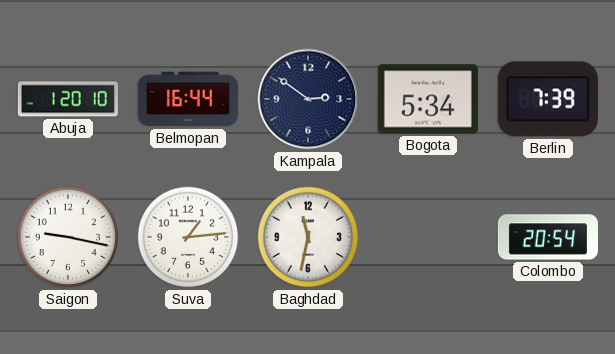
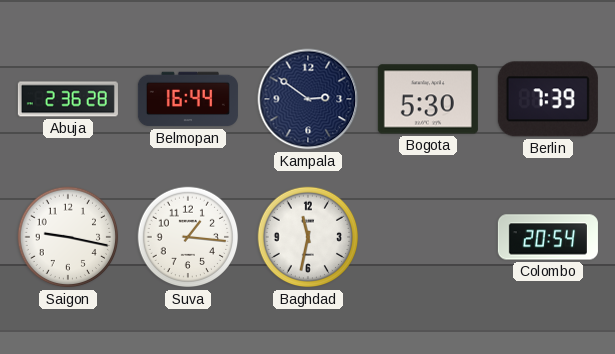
Abuja: 1:20 -> 2:36 (68, 99)
Bogota: 5:34 -> 5:30 (428, 99)
Suva: 1:14 -> 1:16 (188, 237)
